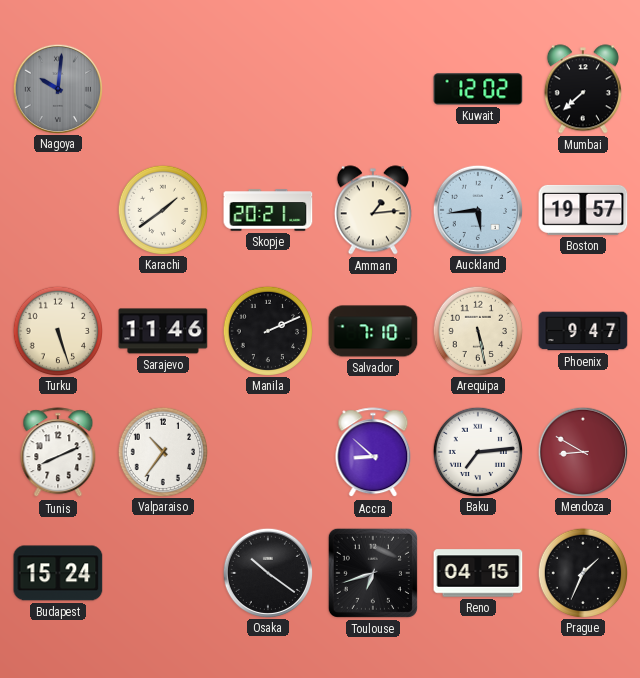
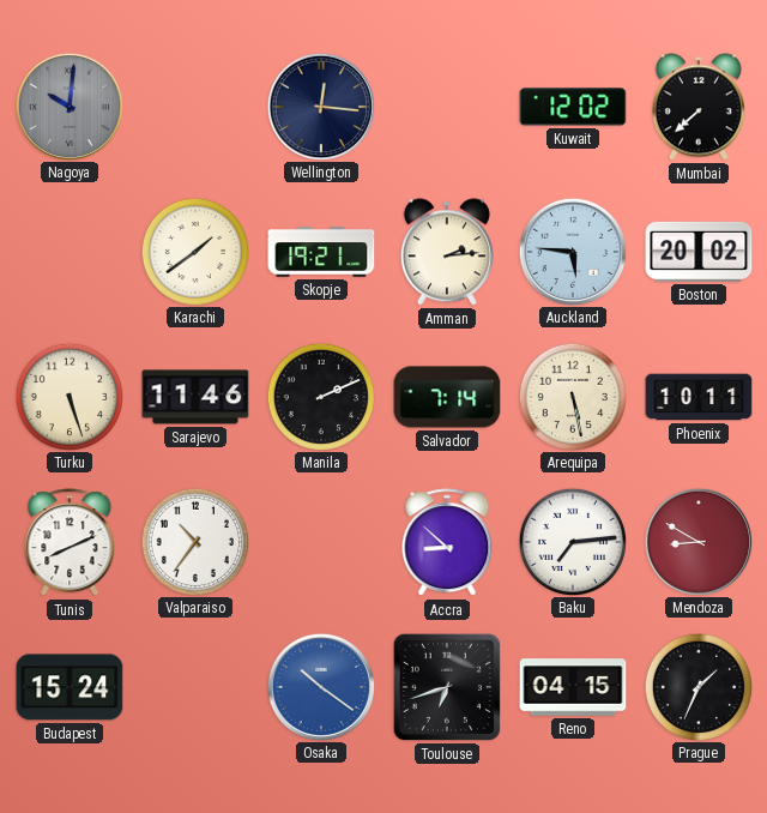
Wellington: none -> 12:16 (320, 106)
Skopje: 20:21 -> 19:21 (321, 252)
Amman: 1:14 -> 2:14 (447, 252)
Auckland: 5:44 -> 5:46 (572, 251)
Boston: 19:57 -> 20:02 (699, 252)
Salvador: 7:10 -> 7:14 (447, 397)
Phoenix: 9:47 -> 10:11 (699, 397)
Osaka dial: black -> blue (320, 686)
